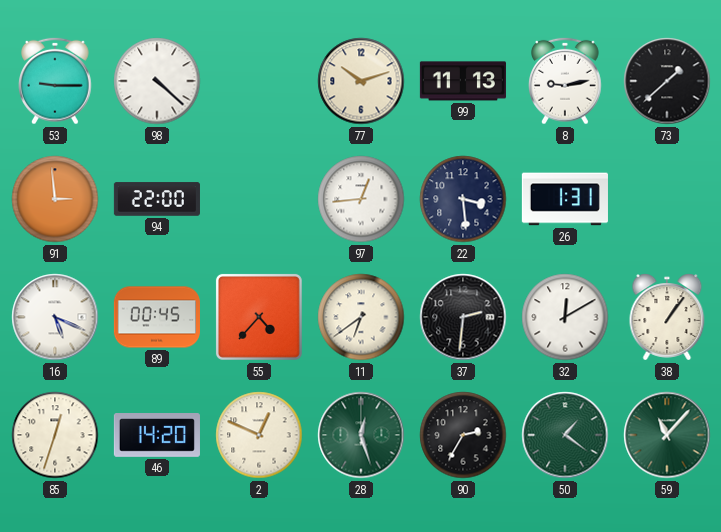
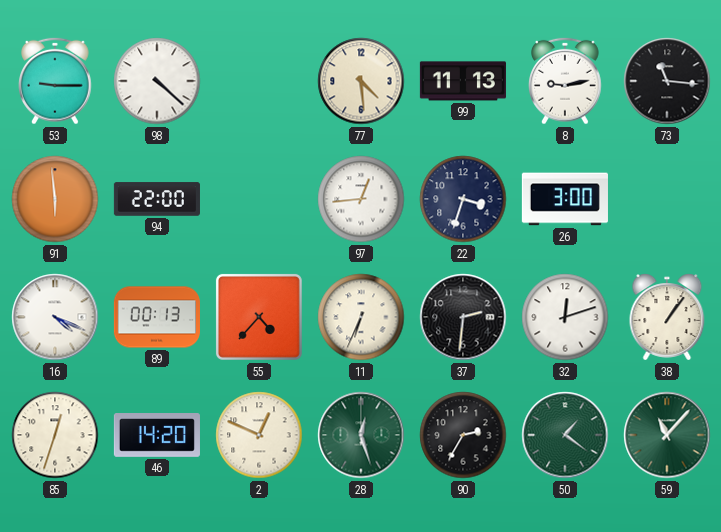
77: 10:12 -> 4:29 (361, 81)
73: 1:38 -> 11:16 (667, 81)
91: 2:59 -> 5:59 (55, 199)
22: 3:29 -> 3:33 (463, 199)
26: 1:31 -> 3:00 (565, 199)
16: 5:19 -> 4:19 (55, 317)
89: 00:45 -> 00:13 (157, 317)
11: 6:39 -> 6:34 (361, 317)
32: 12:10 -> 12:12 (565, 317)
